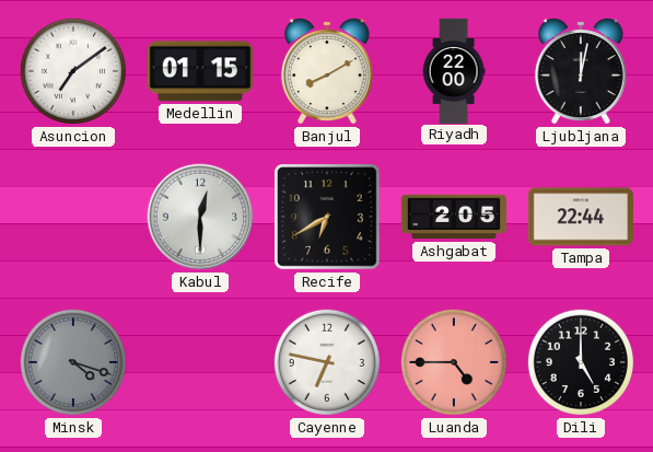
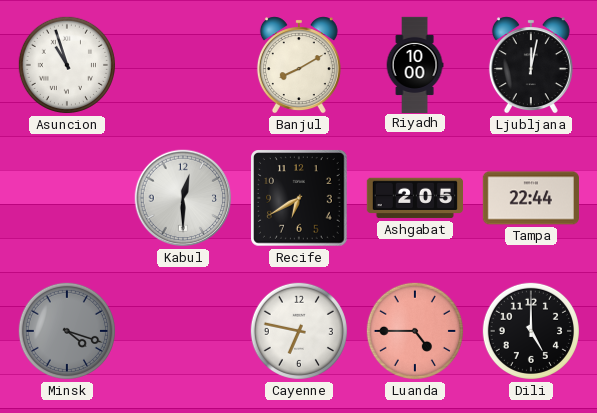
Asuncion: 7:09 -> 10:57 (67, 65)
Medellin: 01:15 -> none (200, 71)
Riyadh: 22:00 -> 10:00 (415, 64)
